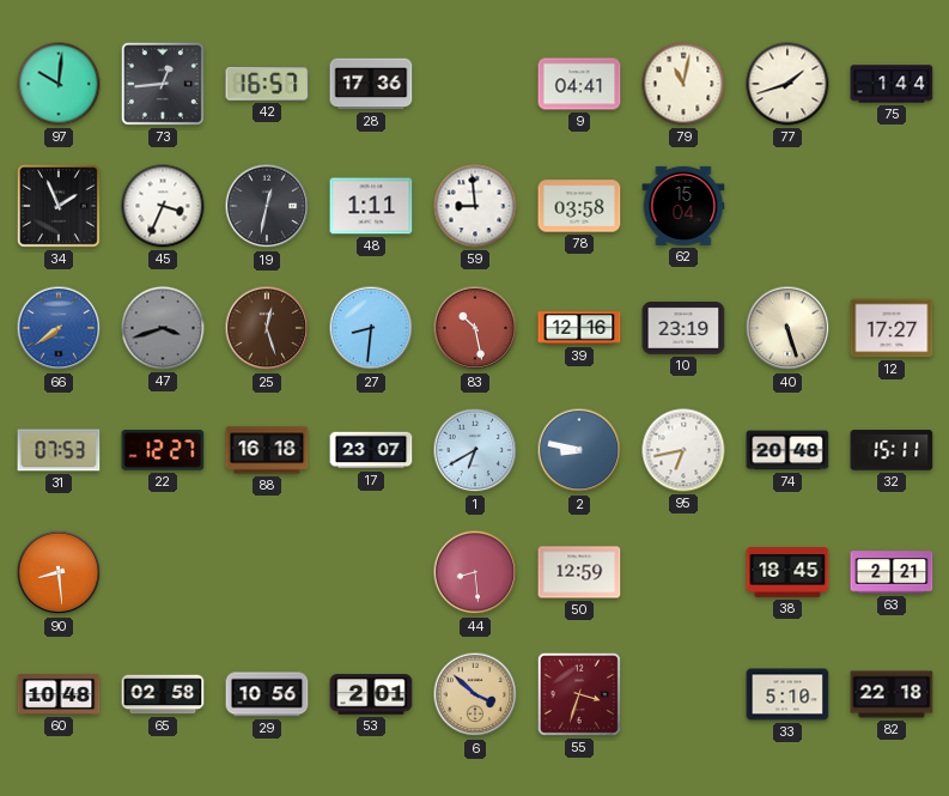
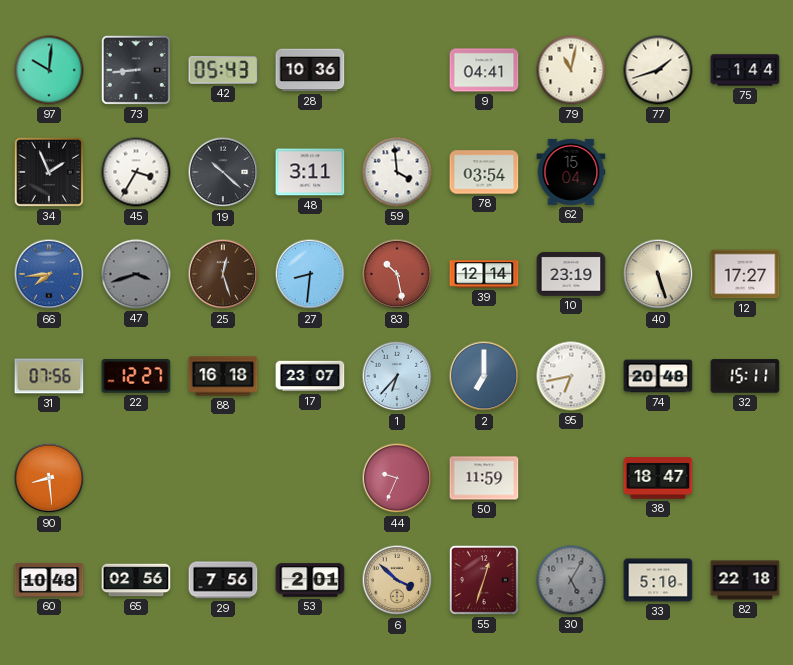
73: 12:44 -> 8:44 (136, 70)
42: 16:57 -> 05:43 (223, 70)
28: 17:36 -> 10:36 (310, 70)
45: 3:34 -> 3:35 (136, 172)
19: 12:32 -> 10:22 (223, 172)
48: 1:11 -> 3:11 (310, 172)
59: 8:59 -> 3:59 (397, 172)
78: 03:58 -> 03:54 (484, 172)
66: 7:39 -> 7:44 (49, 274)
39: 12:16 -> 12:14 (484, 274)
31: 07:53 -> 07:56 (49, 376)
1: 6:40 -> 6:37 (397, 376)
2: 8:47 -> 7:00 (484, 376)
44: 8:29 -> 9:34 (397, 478)
50: 12:59 -> 11:59 (484, 478)
38: 18:45 -> 18:47 (658, 478)
63: 2:21 -> none (892, 572)
65: 02:58 -> 02:56 (136, 580)
29: 10:56 -> 7:56 (223, 580)
55: 3:33 -> 12:33 (484, 580)
30: none -> 5:05 (571, 580)
